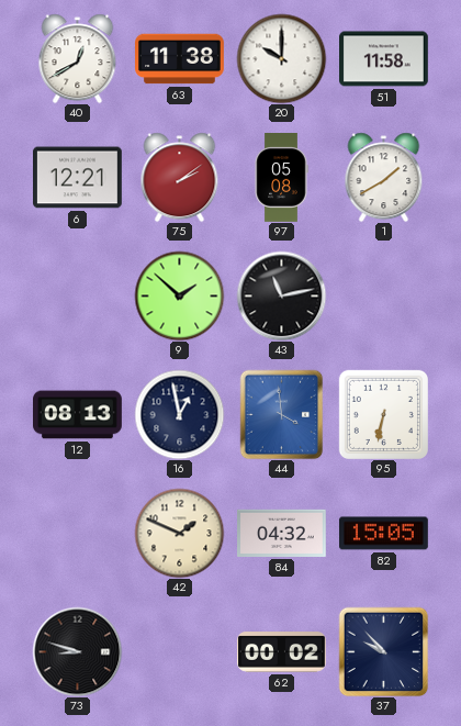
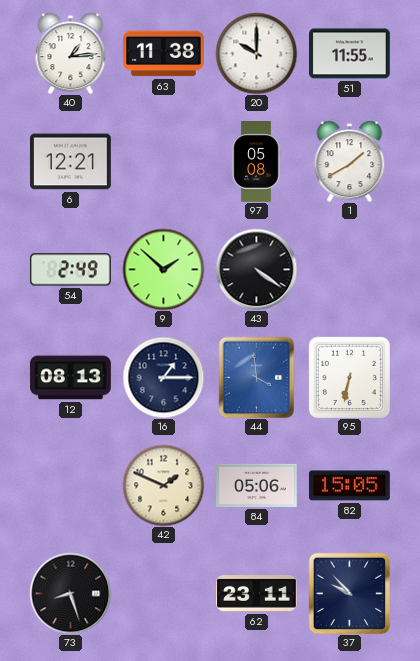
40: 12:40 -> 1:14 (71, 53)
51: 11:58 -> 11:55 (350, 54)
75: 2:09 -> none (180, 177)
54: none -> 2:49 (70, 270)
43: 11:13 -> 4:21 (256, 269)
16: 12:58 -> 1:15 (163, 377)
84: 04:32 -> 05:06 (257, 485)
73: 8:48 -> 8:27 (70, 593)
62: 00:02 -> 23:11 (257, 594)
